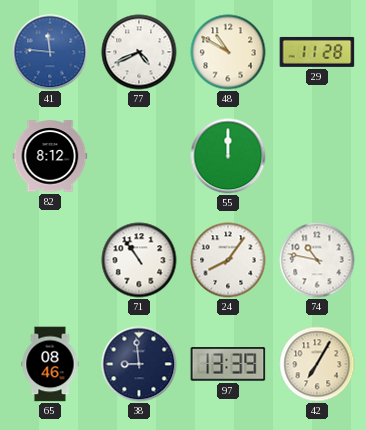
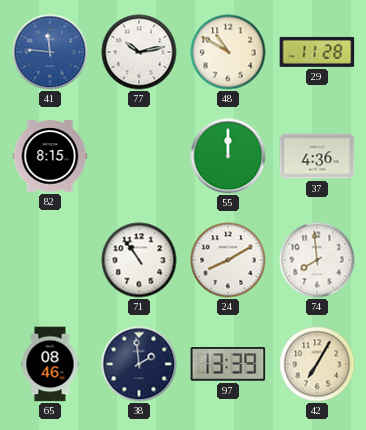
77: 4:41 -> 10:13 (139, 52)
82: 8:12 -> 8:15 (50, 156)
37: none -> 4:36 (317, 156)
24: 8:06 -> 8:10 (228, 260)
74: 10:47 -> 7:59 (317, 260)
38: 8:59 -> 1:59 (139, 364)
